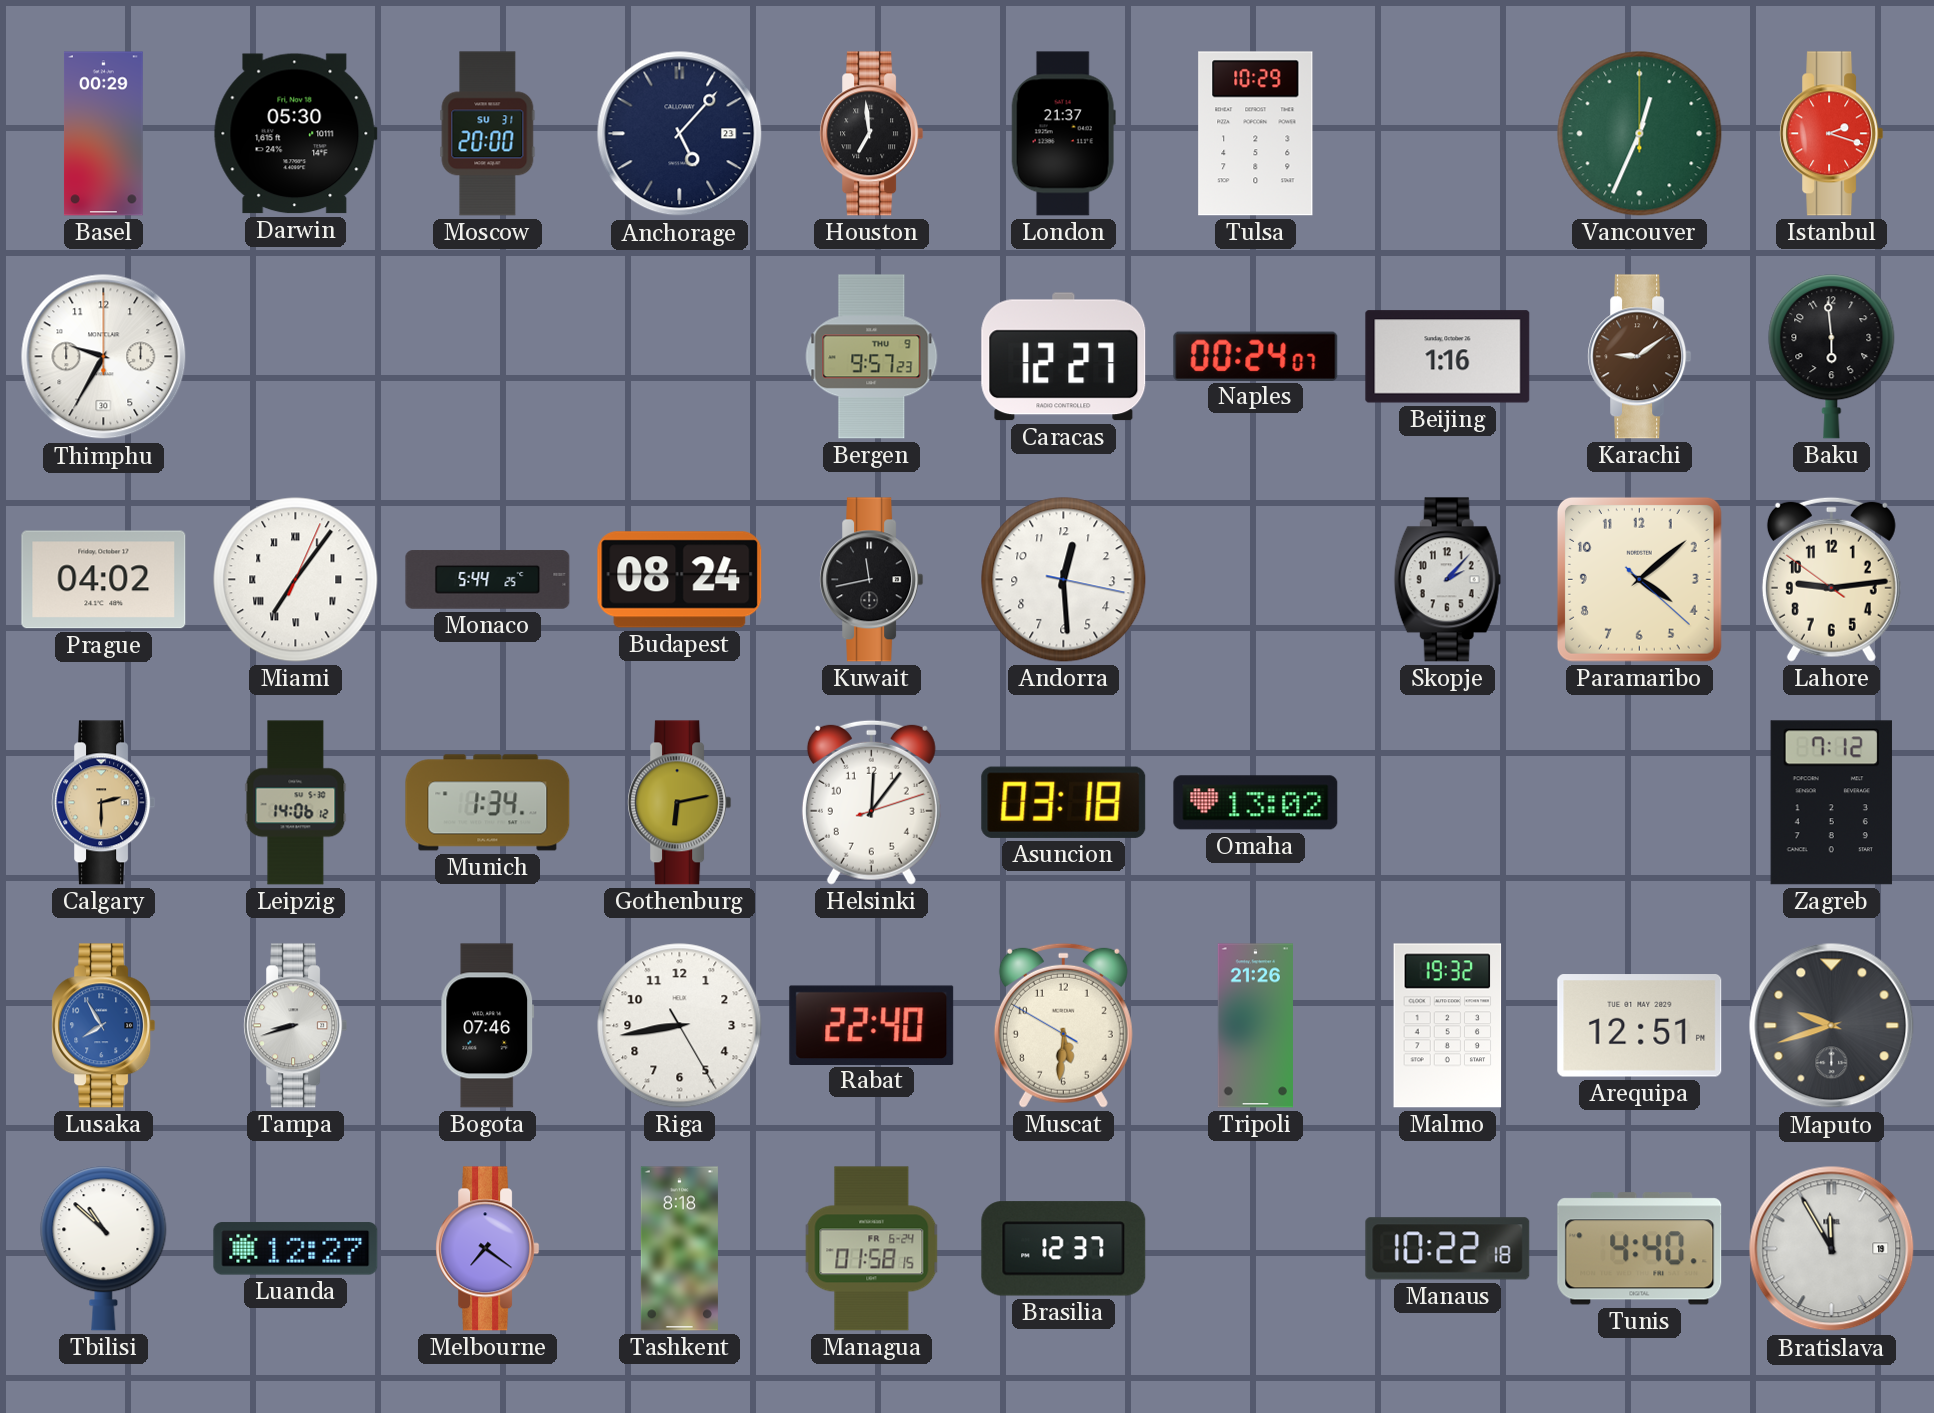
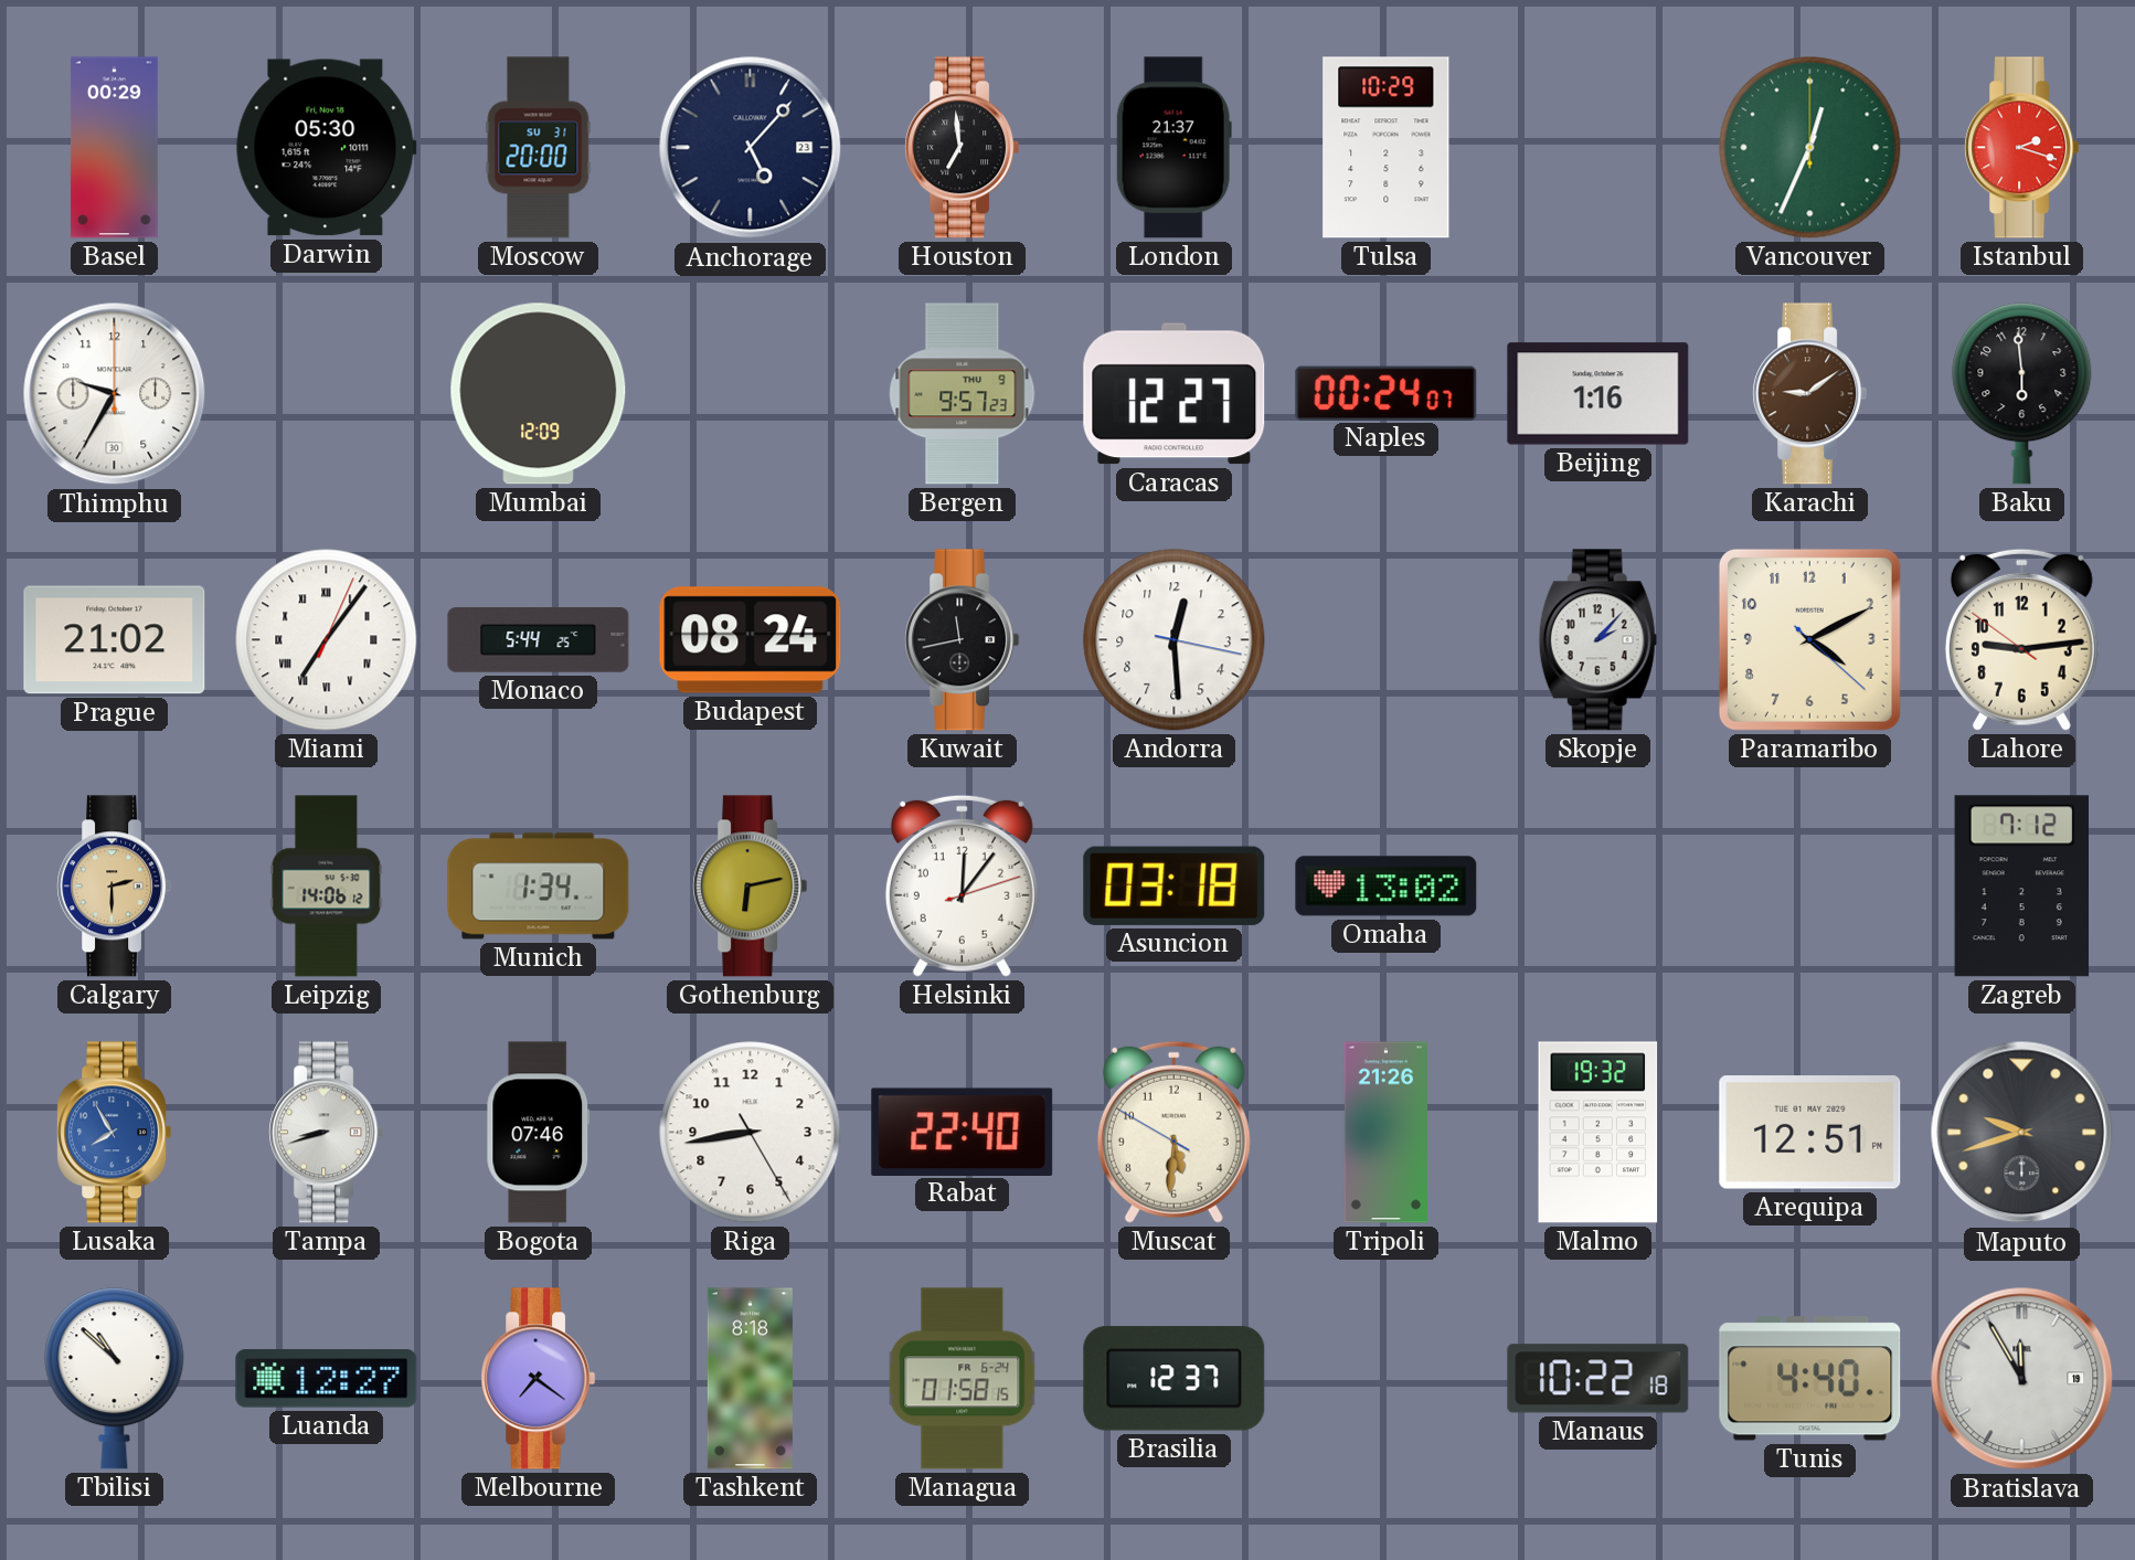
Mumbai: none -> 12:09 (539, 394)
Prague: 04:02 -> 21:02 (115, 640)
Paramaribo: 4:08 -> 4:10 (1809, 639)
